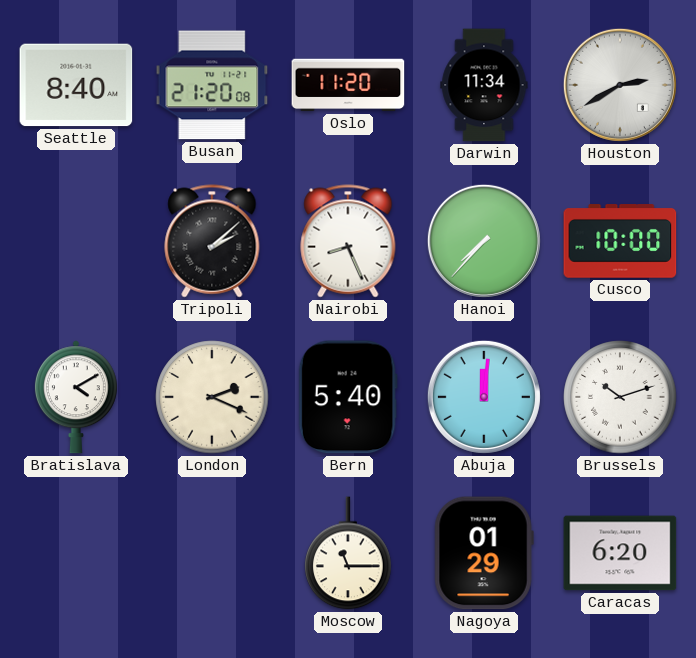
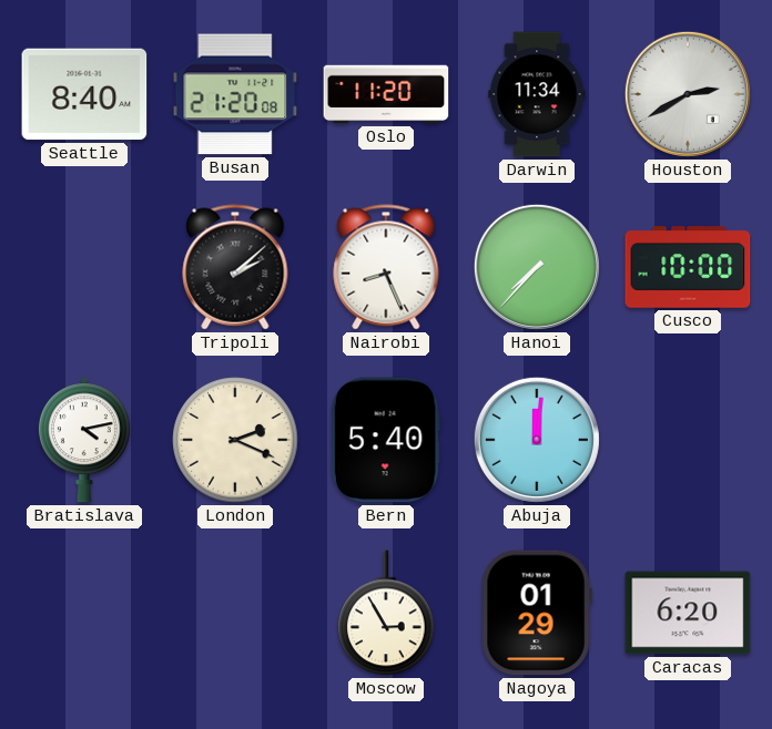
Bratislava: 4:10 -> 4:13 (84, 440)
Brussels: 10:12 -> none (620, 397)
Moscow: 11:15 -> 2:55 (386, 613)
